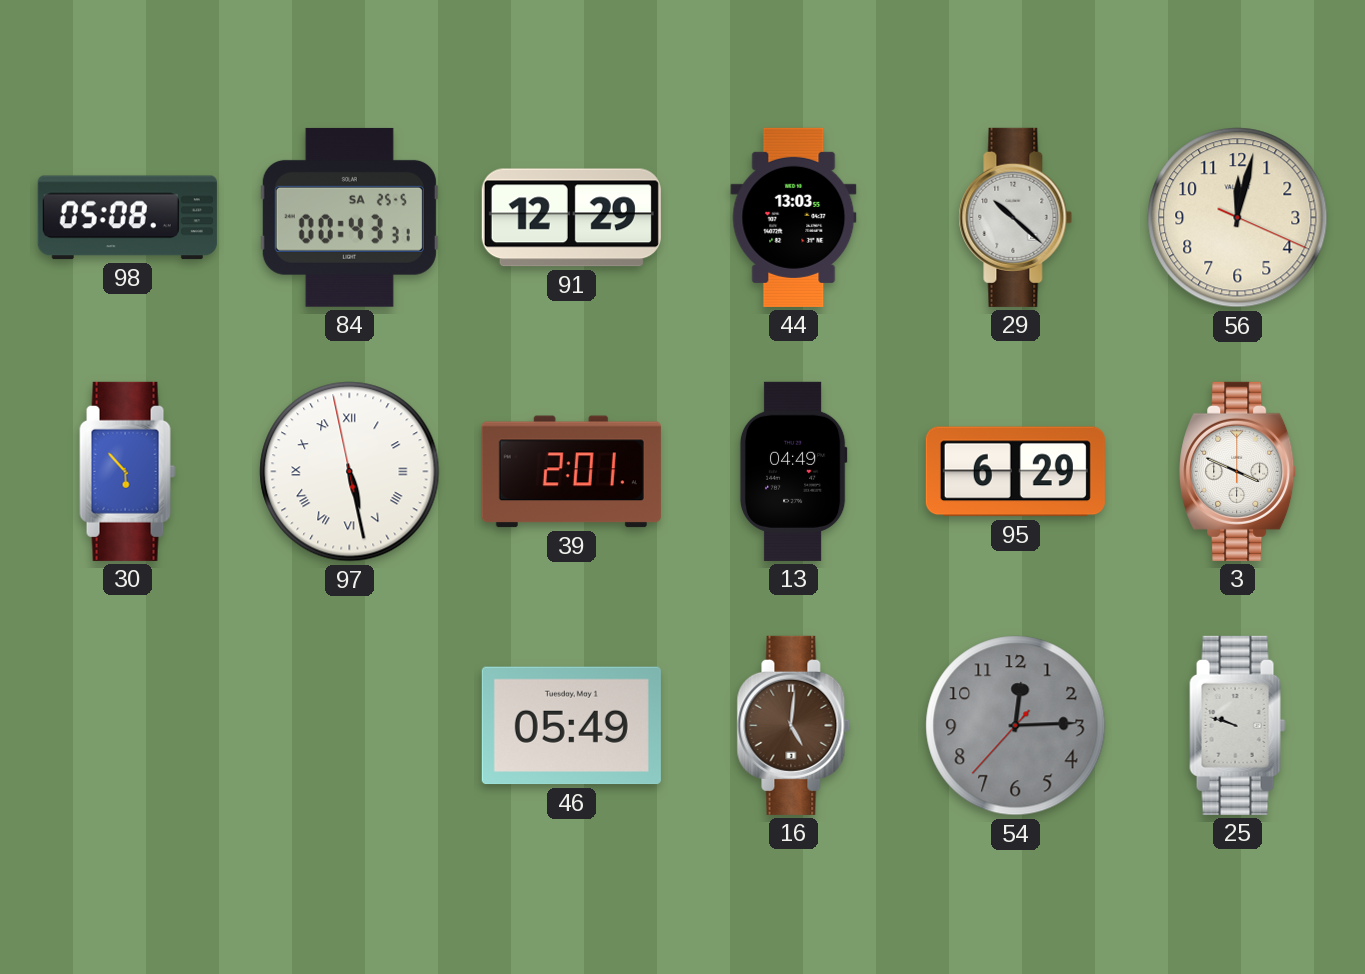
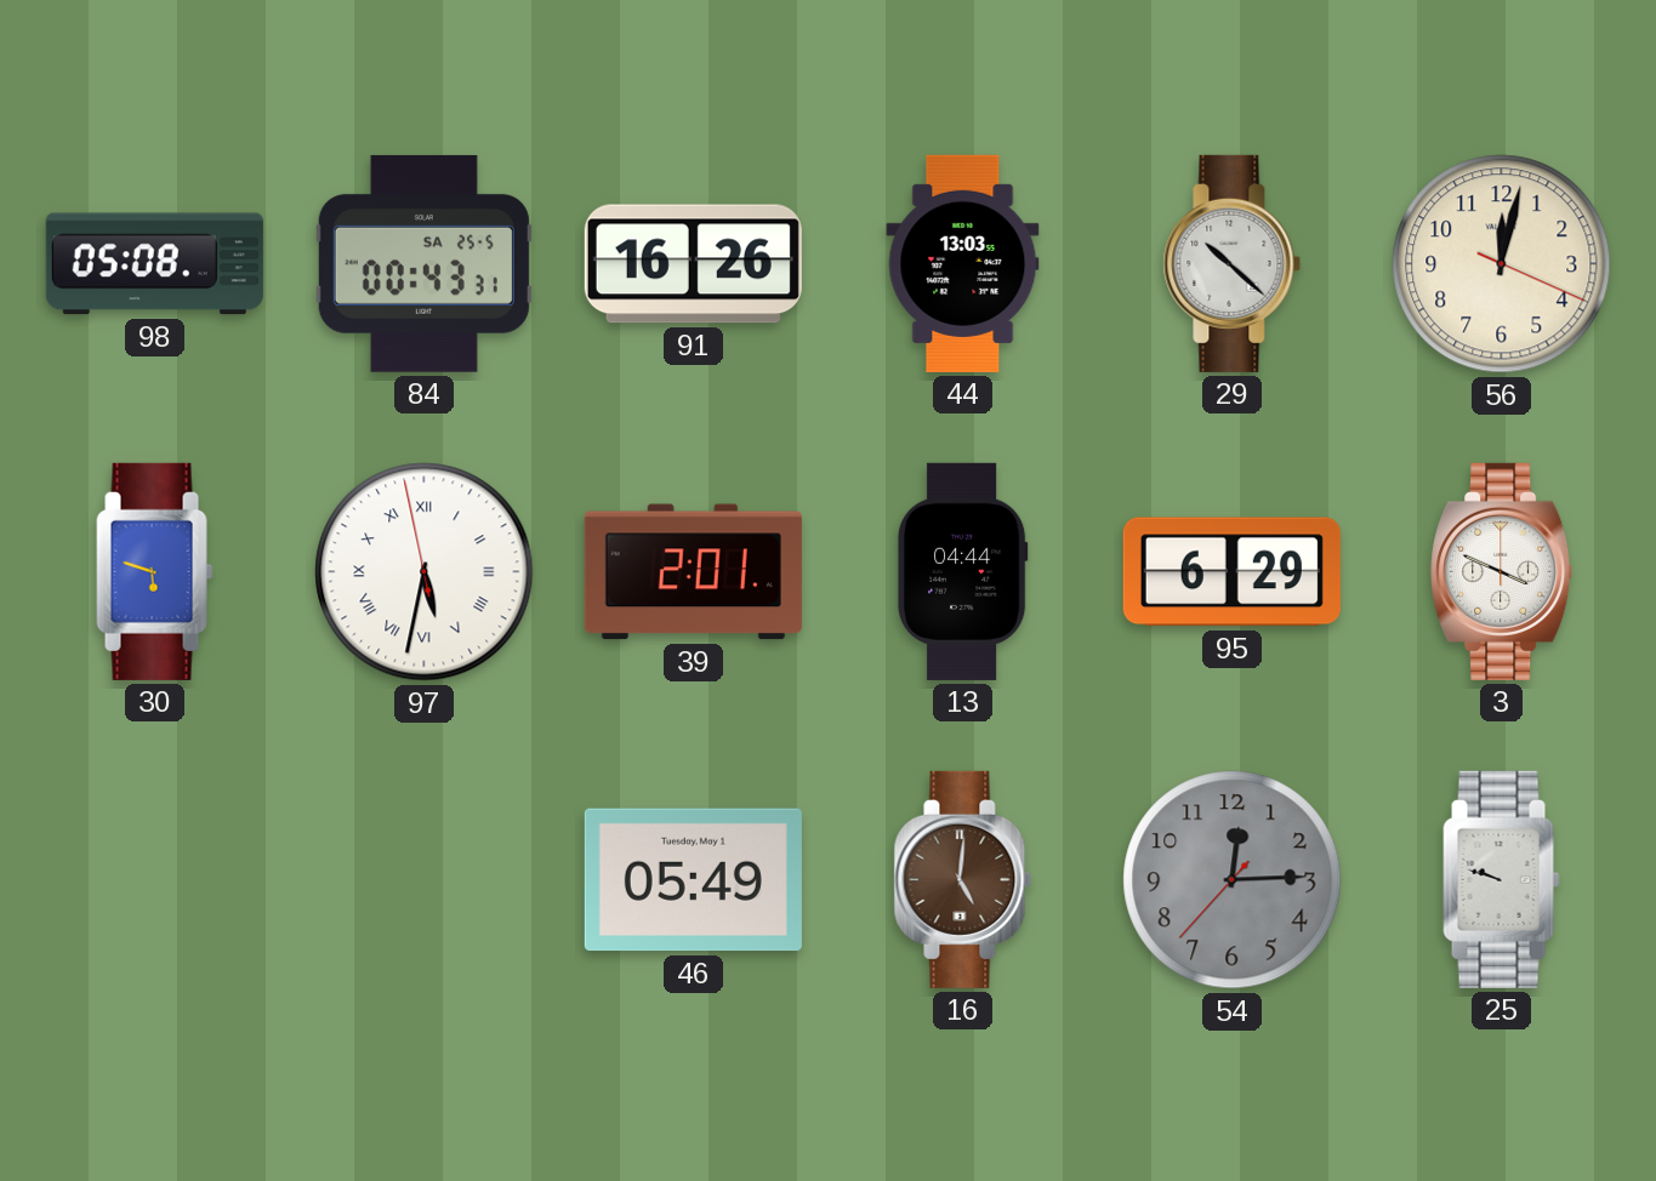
91: 12:29 -> 16:26 (693, 264)
30: 5:53 -> 5:48 (155, 571)
97: 5:27 -> 5:31 (425, 572)
13: 04:49 -> 04:44 (962, 571)
